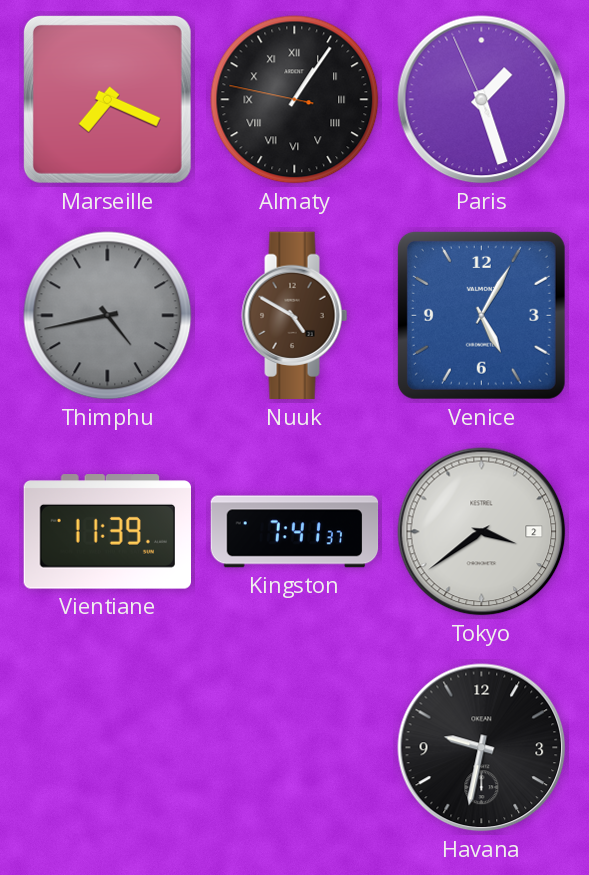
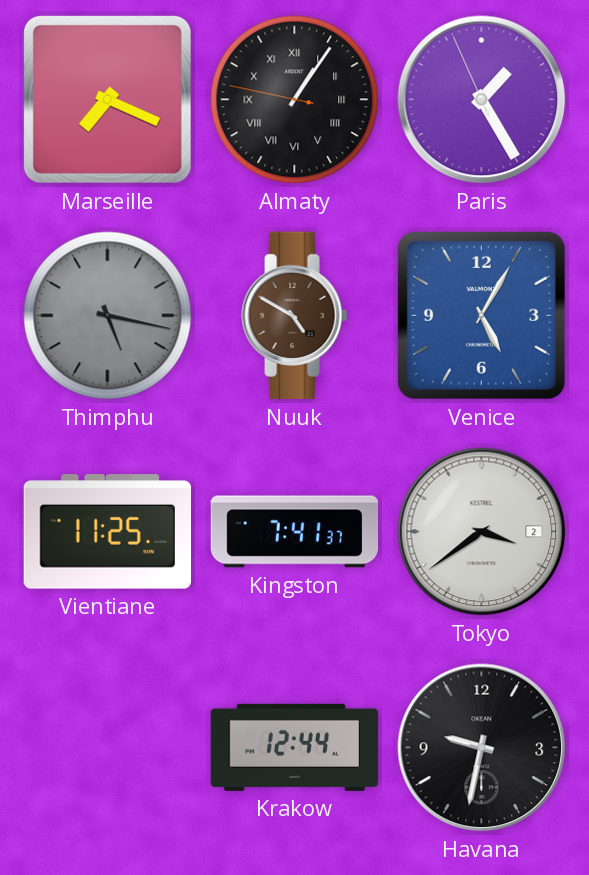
Paris: 1:26 -> 1:24 (482, 100)
Thimphu: 4:43 -> 5:17 (108, 316)
Vientiane: 11:39 -> 11:25 (107, 532)
Krakow: none -> 12:44 (295, 747)
